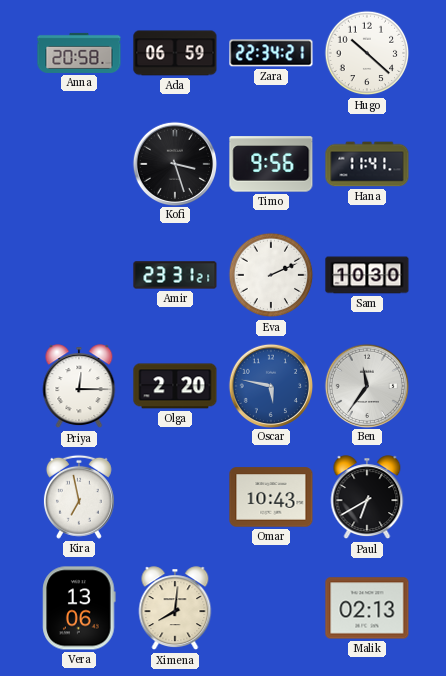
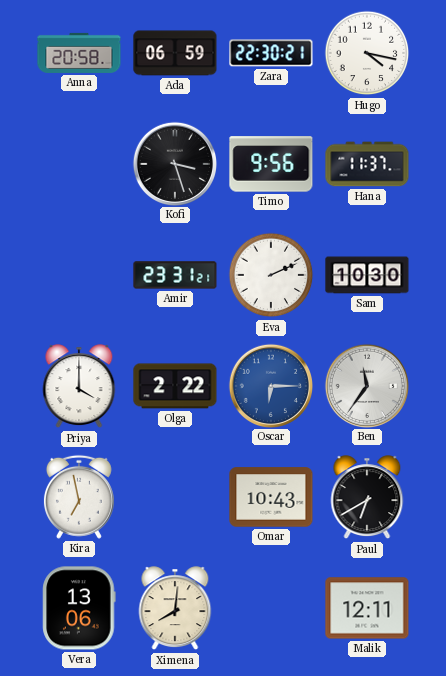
Zara: 22:34 -> 22:30 (271, 53)
Hugo: 10:22 -> 4:17 (367, 53)
Hana: 11:41 -> 11:37 (367, 164)
Priya: 12:15 -> 4:00 (79, 387)
Olga: 2:20 -> 2:22 (175, 386)
Oscar: 5:47 -> 6:15 (270, 385)
Malik: 02:13 -> 12:11 (367, 608)
